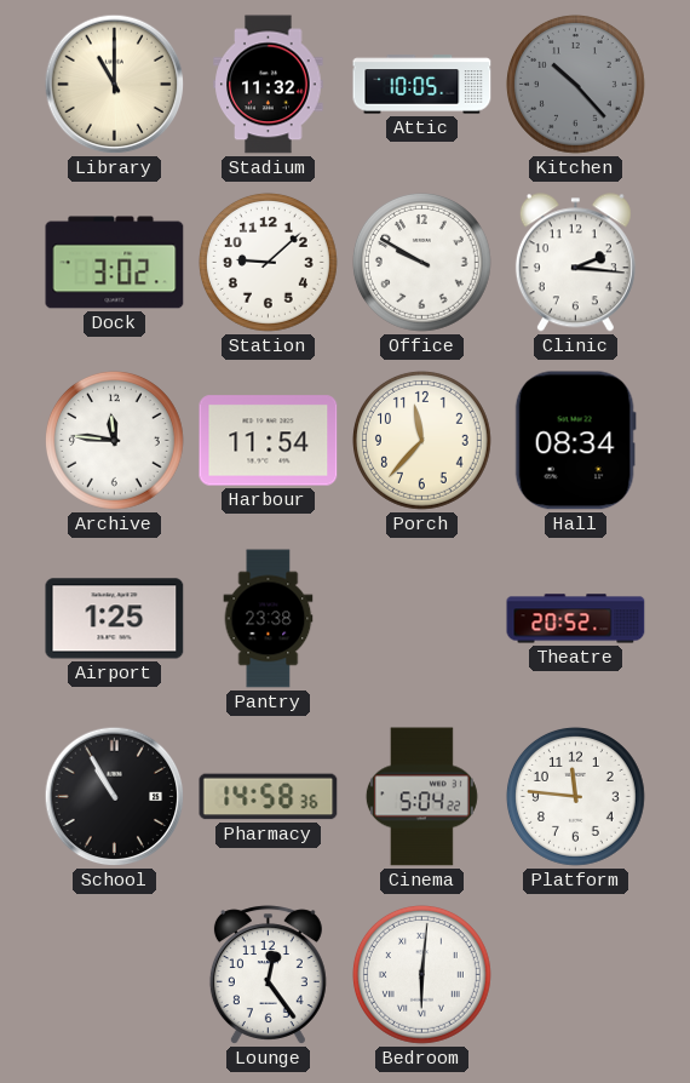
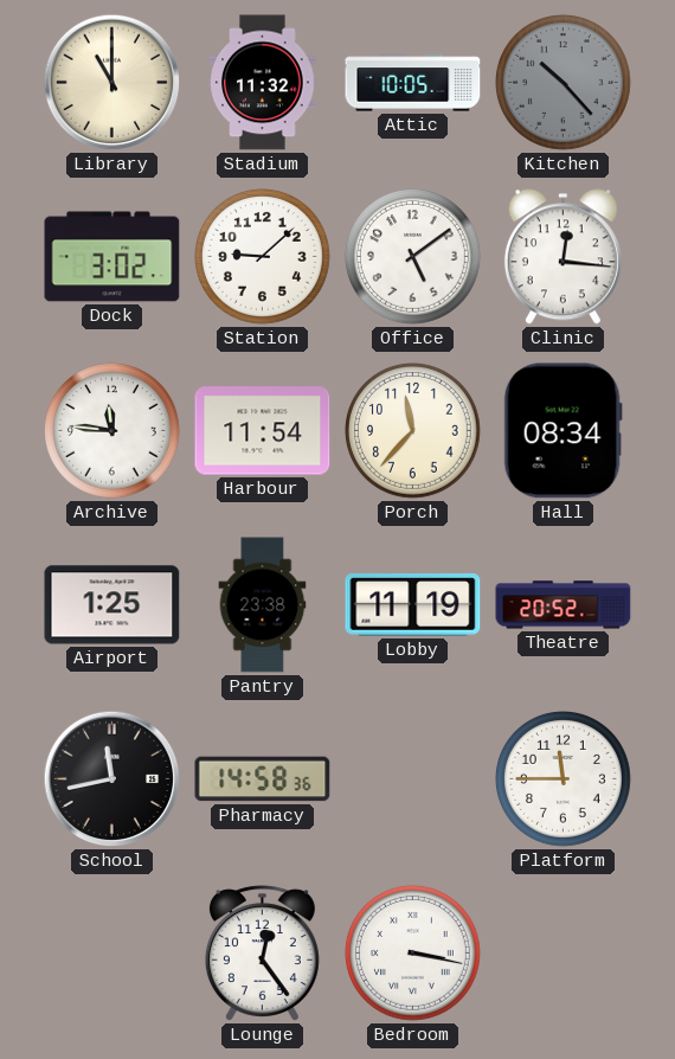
Office: 9:50 -> 5:09 (412, 256)
Clinic: 2:16 -> 12:16 (562, 257)
Lobby: none -> 11:19 (413, 605)
School: 10:55 -> 11:43 (112, 779)
Cinema: 5:04 -> none (421, 797)
Platform: 11:46 -> 11:45 (562, 778)
Bedroom: 6:01 -> 3:17 (412, 952)
